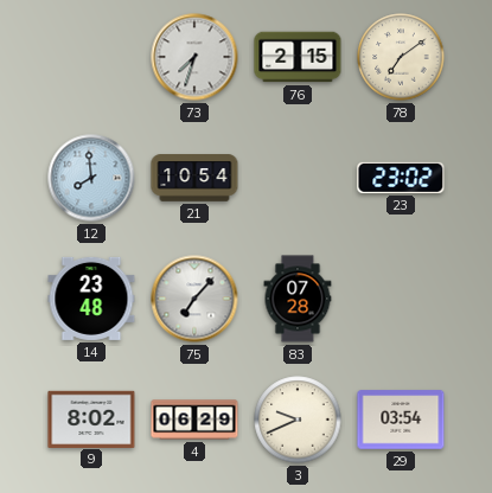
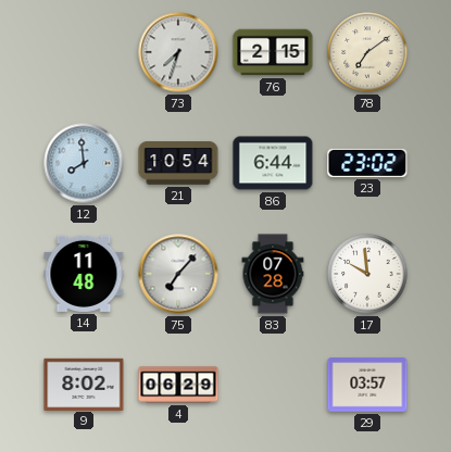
86: none -> 6:44 (273, 163)
14: 23:48 -> 11:48 (84, 274)
17: none -> 9:59 (367, 274)
3: 9:41 -> none (298, 420)
29: 03:54 -> 03:57 (367, 385)
